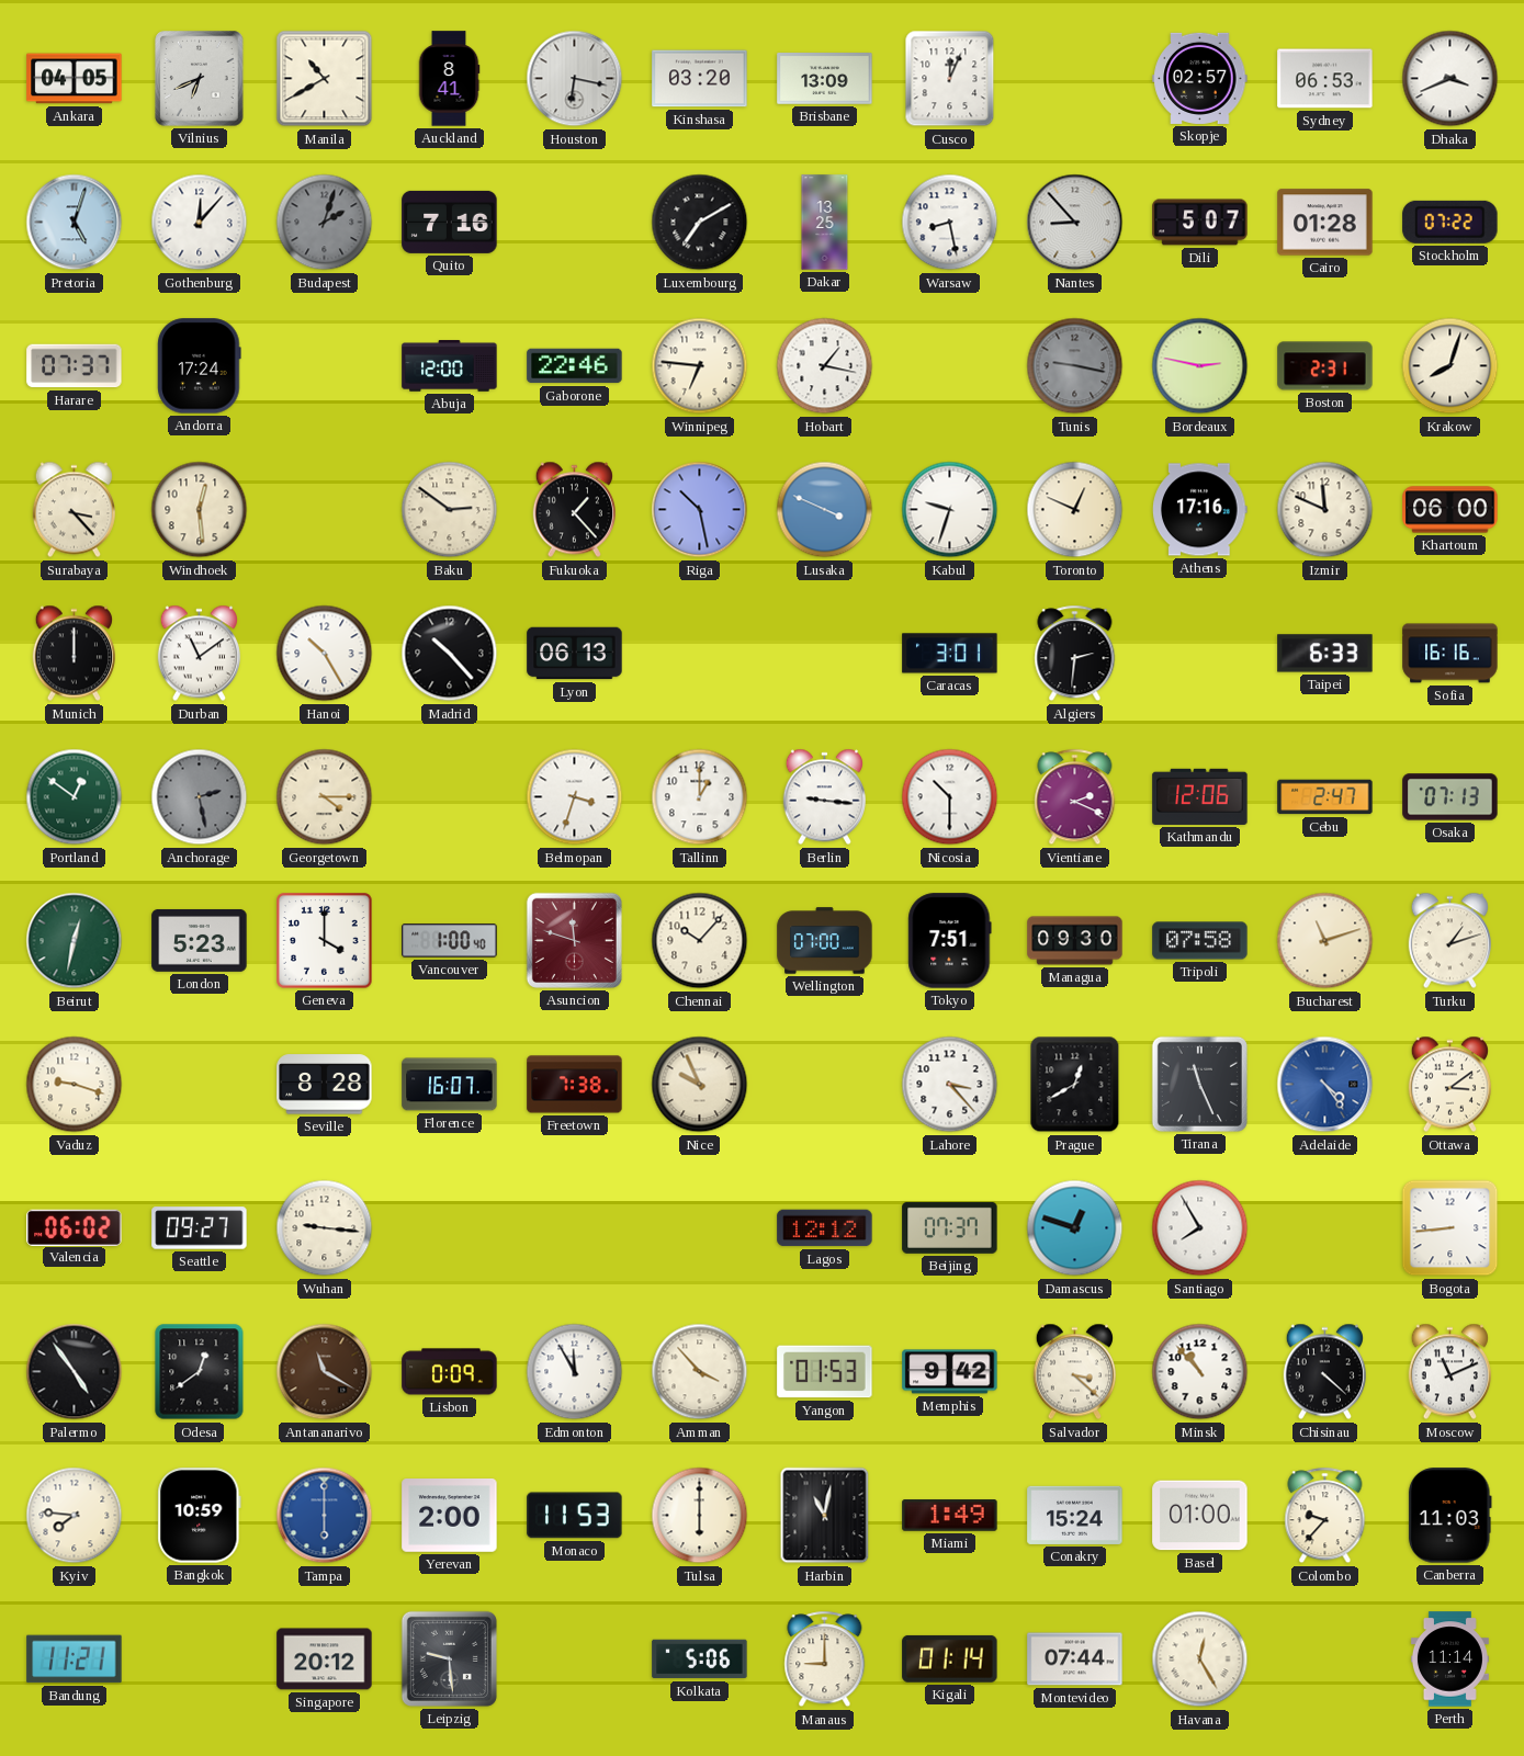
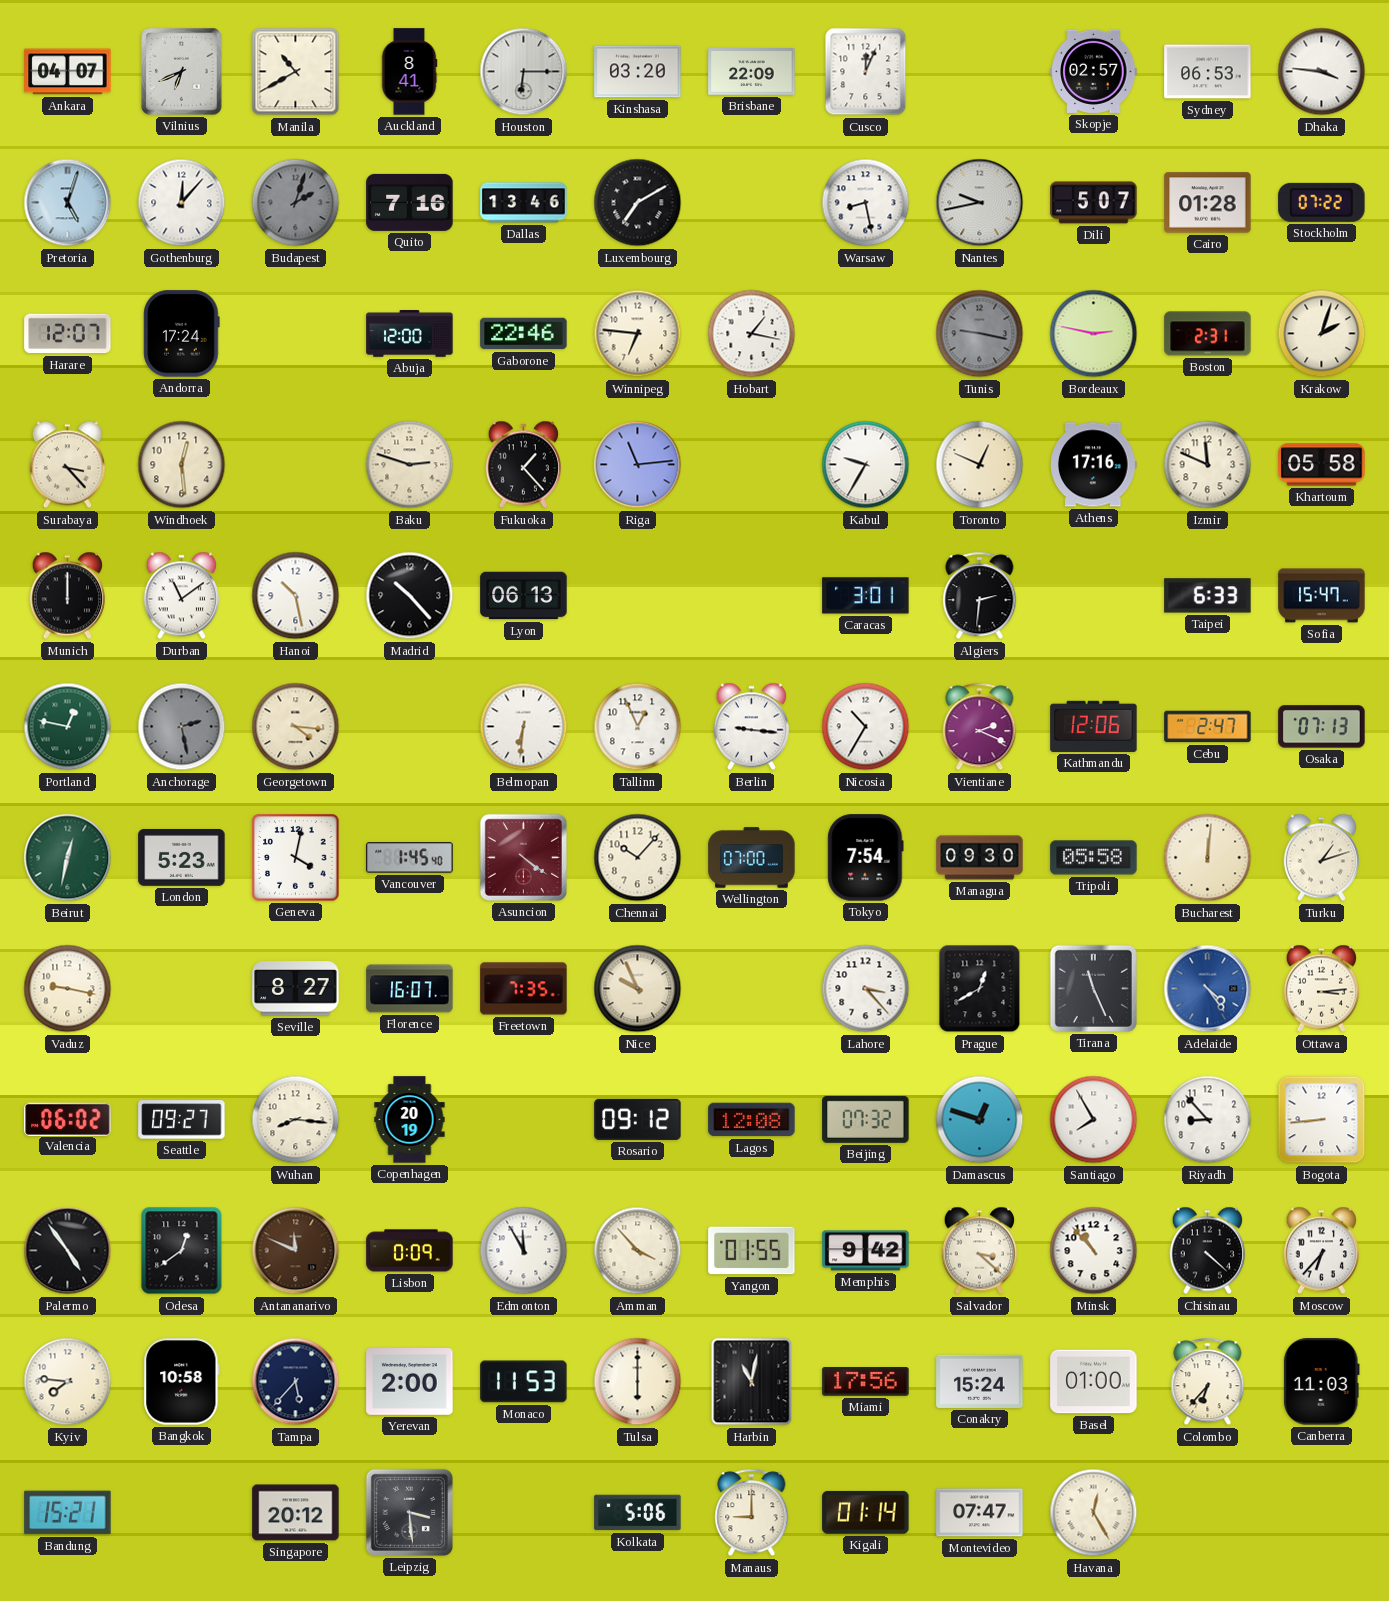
Ankara: 04:05 -> 04:07 (68, 72)
Houston: 6:17 -> 6:15 (524, 72)
Brisbane: 13:09 -> 22:09 (752, 72)
Dhaka: 3:41 -> 3:46 (1322, 72)
Dallas: none -> 13:46 (524, 203)
Dakar: 13:25 -> none (825, 223)
Nantes: 8:53 -> 9:43 (980, 203)
Harare: 07:37 -> 12:07 (68, 334)
Krakow: 8:03 -> 2:03 (1322, 334)
Baku: 2:51 -> 2:48 (410, 465)
Riga: 10:28 -> 11:14 (638, 465)
Lusaka: 3:49 -> none (825, 510)
Kabul: 9:33 -> 9:35 (866, 465)
Khartoum: 06:00 -> 05:58 (1322, 465)
Hanoi: 10:25 -> 10:28 (296, 596)
Sofia: 16:16 -> 15:47 (1322, 596)
Portland: 12:51 -> 12:47 (68, 727)
Georgetown: 4:15 -> 4:16 (296, 727)
Belmopan: 3:33 -> 6:31 (524, 727)
Tallinn: 1:00 -> 12:56 (638, 727)
Nicosia: 10:30 -> 10:35 (866, 727)
Geneva: 4:00 -> 4:02 (296, 858)
Vancouver: 1:00 -> 1:45 (410, 858)
Asuncion: 11:48 -> 4:21 (523, 857)
Tokyo: 7:51 -> 7:54 (866, 858)
Tripoli: 07:58 -> 05:58 (1094, 858)
Bucharest: 11:12 -> 12:01 (1208, 858)
Vaduz: 9:18 -> 9:17 (68, 989)
Seville: 8:28 -> 8:27 (296, 989)
Freetown: 7:38 -> 7:35 (524, 989)
Ottawa: 3:09 -> 3:14 (1321, 989)
Wuhan: 9:16 -> 8:16 (296, 1120)
Copenhagen: none -> 20:19 (410, 1120)
Rosario: none -> 09:12 (638, 1119)
Lagos: 12:12 -> 12:08 (752, 1120)
Beijing: 07:37 -> 07:32 (866, 1119)
Riyadh: none -> 8:53 (1208, 1120)
Antananarivo: 11:20 -> 11:49 (296, 1251)
Yangon: 01:53 -> 01:55 (752, 1251)
Moscow: 11:11 -> 6:37 (1321, 1251)
Bangkok: 10:59 -> 10:58 (182, 1382)
Tampa: 6:00 -> 5:37 (296, 1382)
Tampa dial: blue -> navy (296, 1382)
Miami: 1:49 -> 17:56 (866, 1382)
Colombo: 9:37 -> 6:37 (1208, 1382)
Bandung: 11:21 -> 15:21 (68, 1513)
Leipzig: 9:29 -> 3:29 (409, 1512)
Montevideo: 07:44 -> 07:47 (980, 1513)
Perth: 11:14 -> none (1449, 1659)
